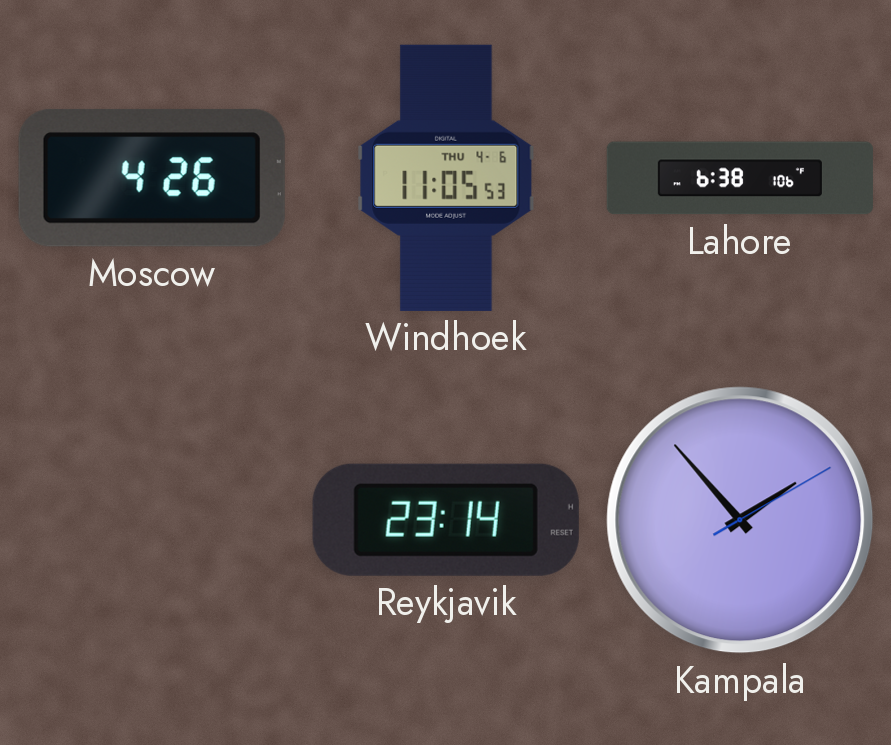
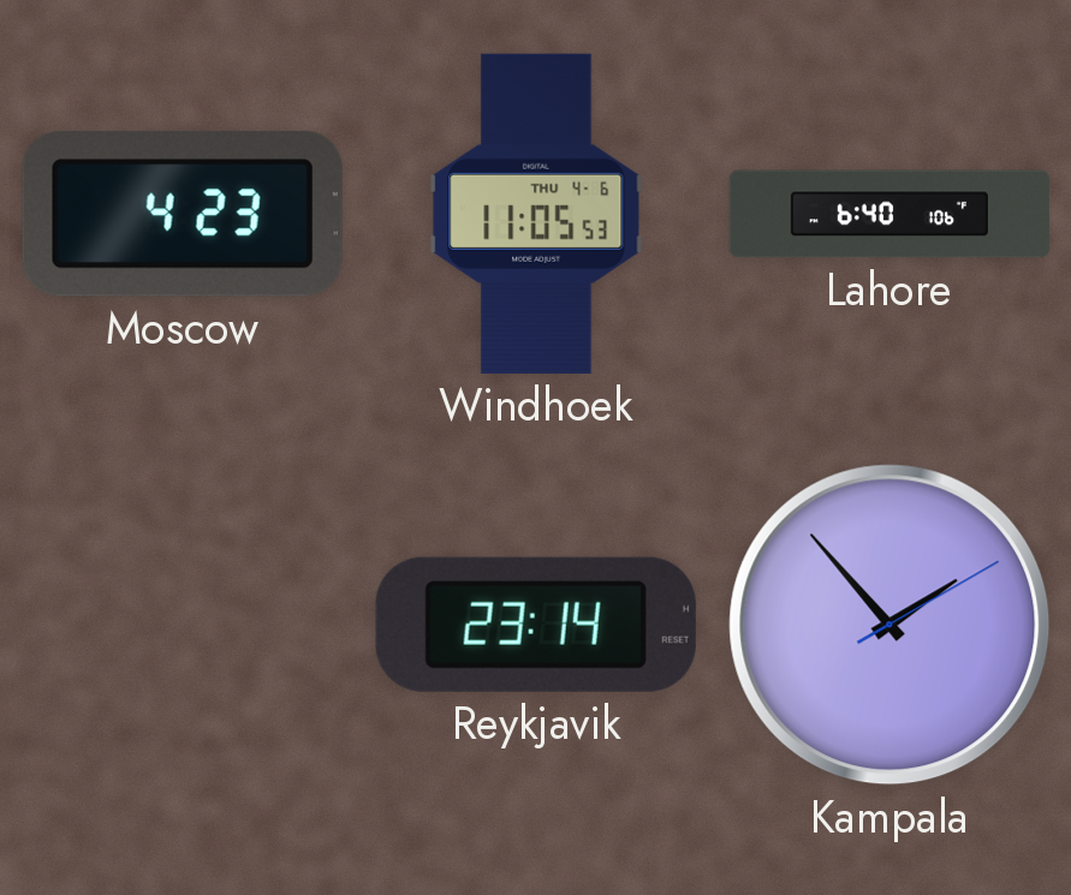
Moscow: 4:26 -> 4:23 (183, 214)
Lahore: 6:38 -> 6:40 (889, 214)
